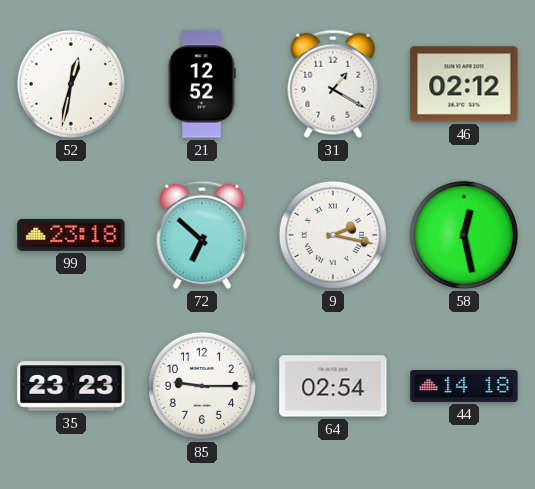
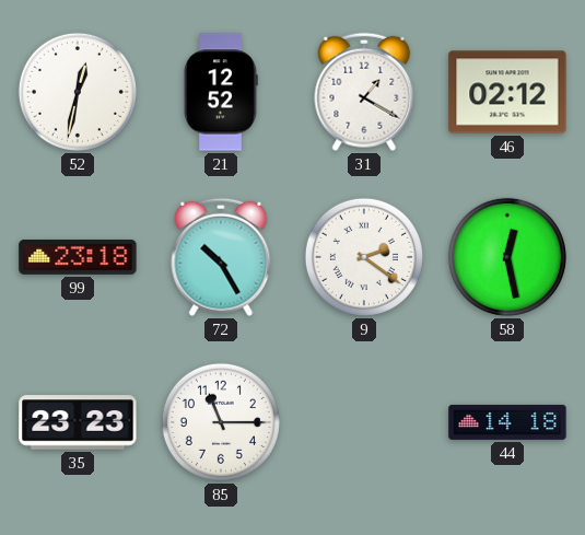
72: 6:52 -> 10:25 (221, 257)
9: 2:17 -> 2:21 (364, 257)
85: 9:15 -> 11:15 (221, 422)
64: 02:54 -> none (333, 386)
